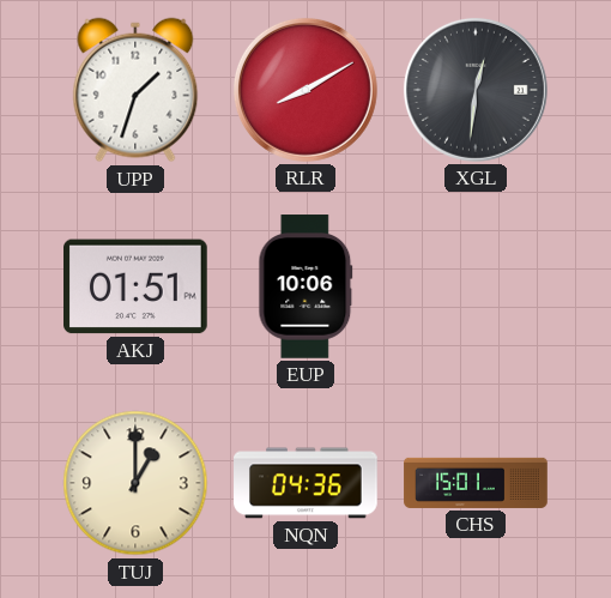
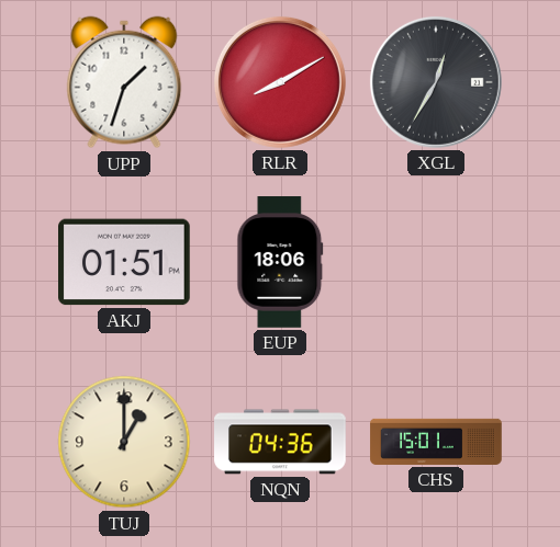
XGL: 12:31 -> 12:35 (436, 82)
EUP: 10:06 -> 18:06 (280, 262)
